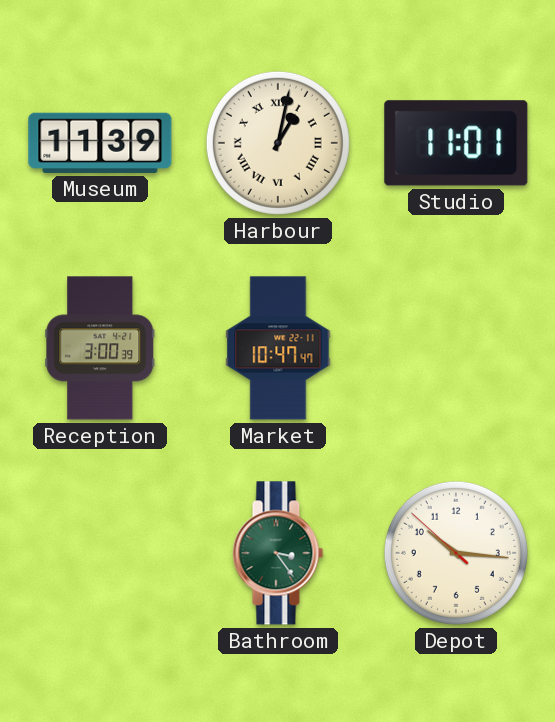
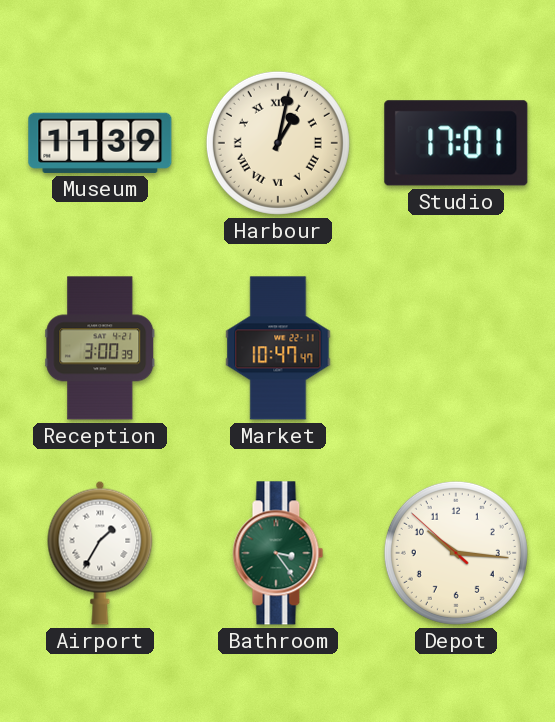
Studio: 11:01 -> 17:01 (456, 143)
Airport: none -> 1:35 (100, 553)
